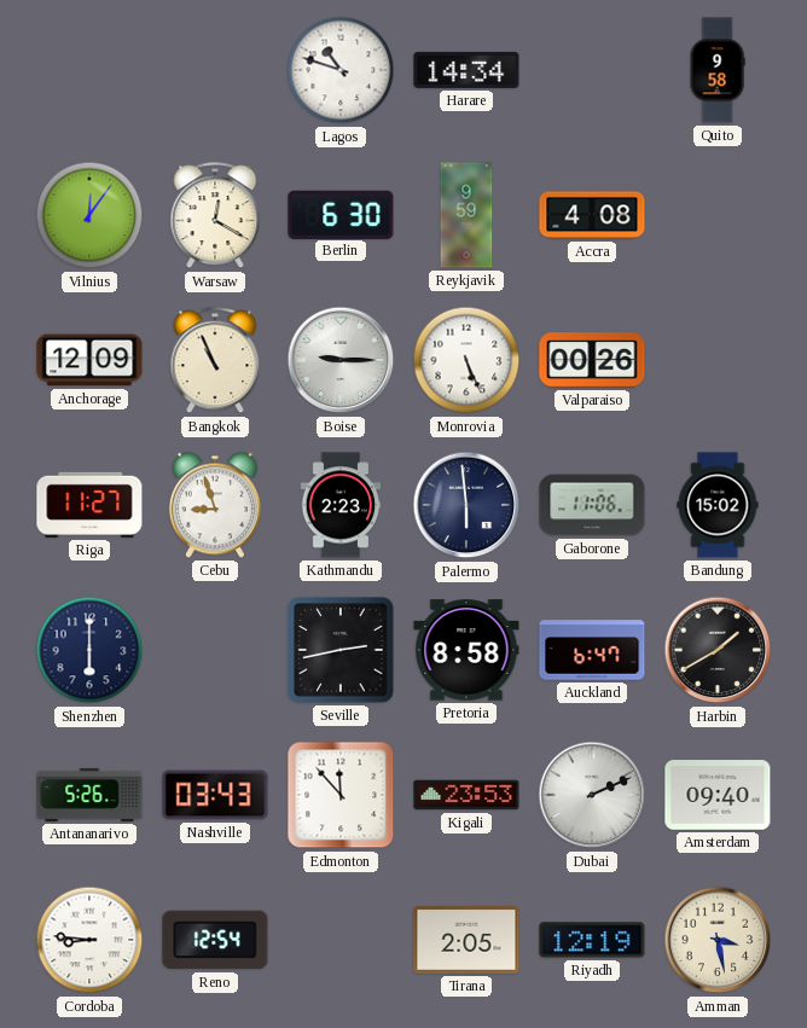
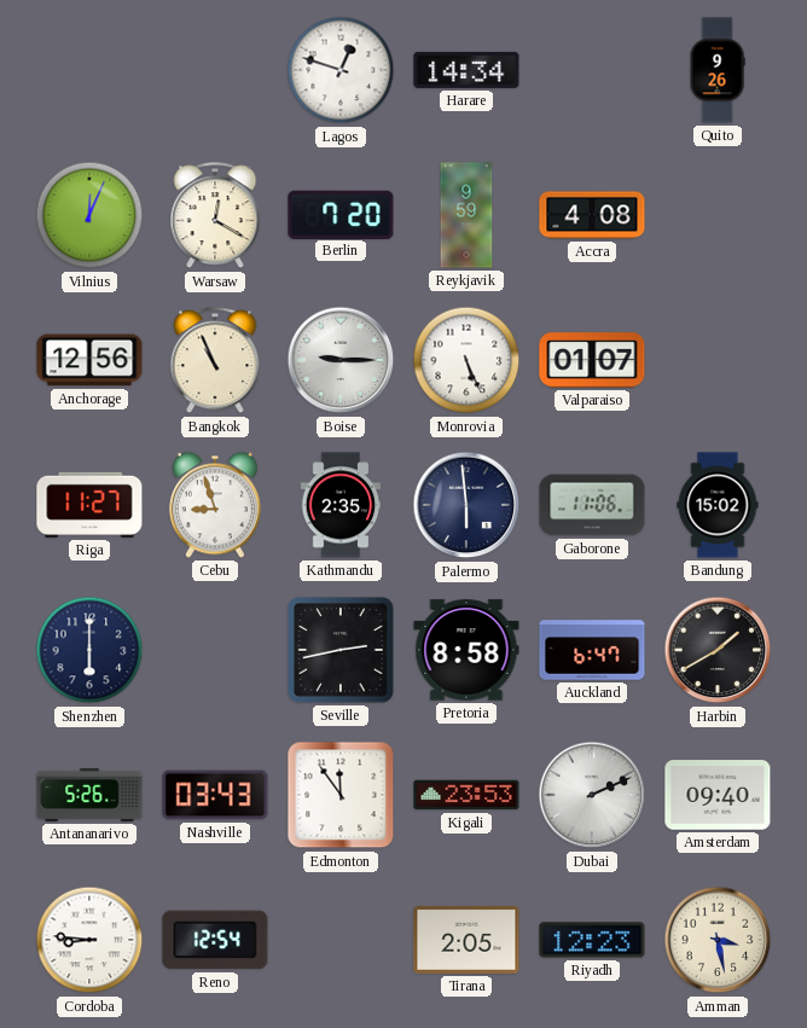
Lagos: 10:48 -> 12:48 (341, 70)
Quito: 9:58 -> 9:26 (718, 70)
Vilnius: 12:06 -> 12:04 (89, 215)
Berlin: 6:30 -> 7:20 (341, 214)
Anchorage: 12:09 -> 12:56 (89, 360)
Valparaiso: 00:26 -> 01:07 (592, 360)
Kathmandu: 2:23 -> 2:35 (341, 505)
Edmonton: 11:53 -> 11:54 (341, 795)
Riyadh: 12:19 -> 12:23 (592, 940)
